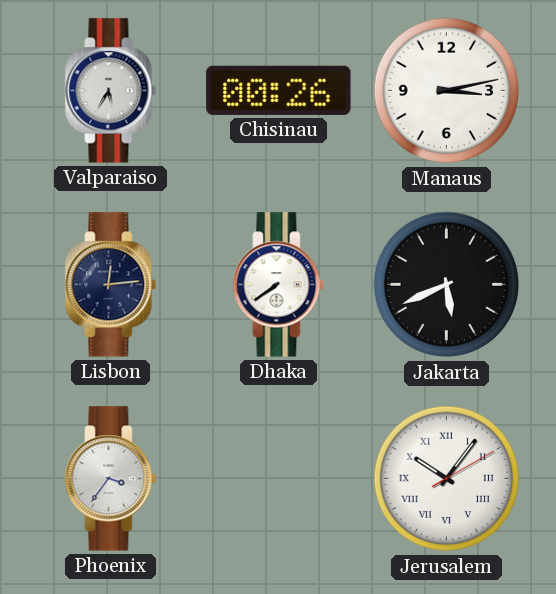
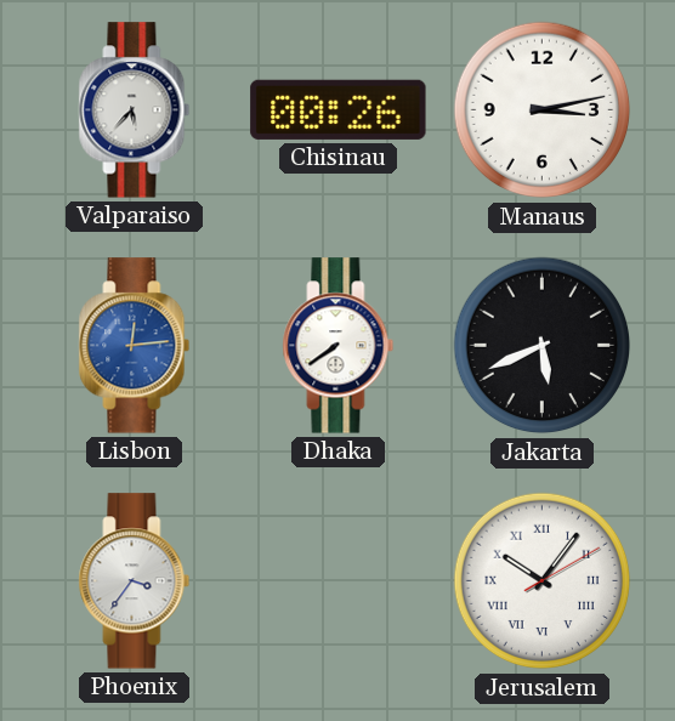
Valparaiso: 5:35 -> 5:37 (135, 110)
Lisbon dial: navy -> blue (135, 346)
